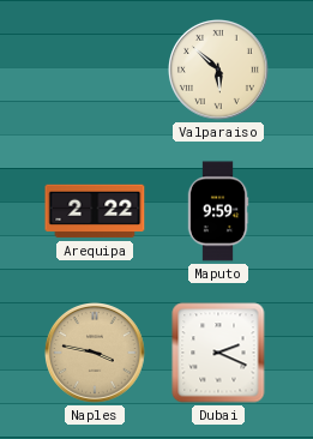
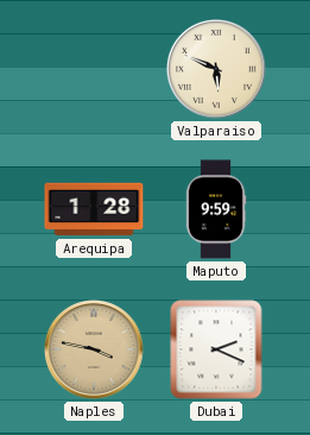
Valparaiso: 5:52 -> 5:49 (217, 70)
Arequipa: 2:22 -> 1:28 (94, 209)
